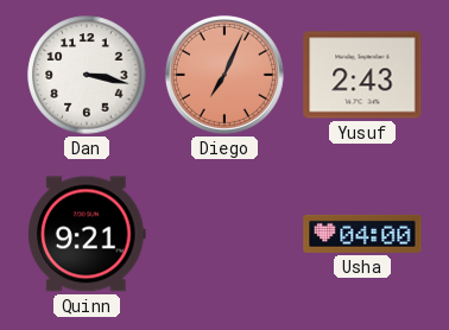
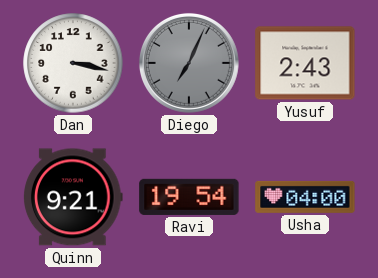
Diego dial: salmon -> grey (189, 63)
Ravi: none -> 19:54 (189, 197)
